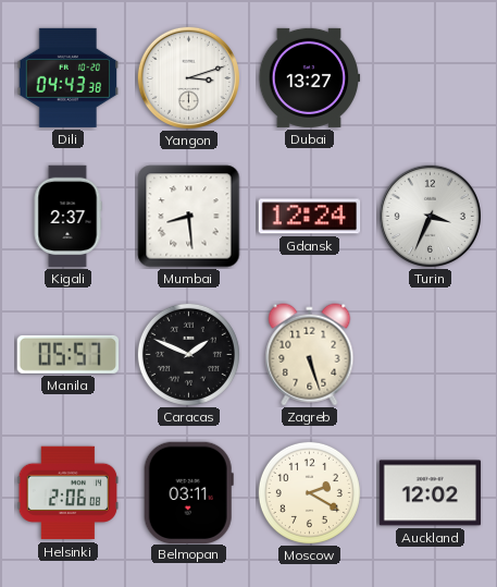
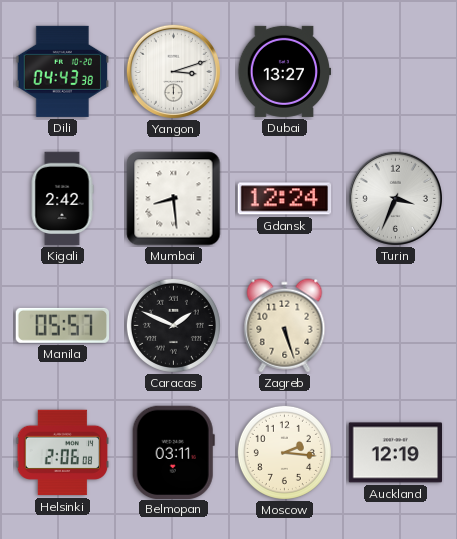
Kigali: 2:37 -> 2:42 (62, 199)
Moscow: 2:20 -> 2:16 (284, 452)
Auckland: 12:02 -> 12:19 (396, 453)
